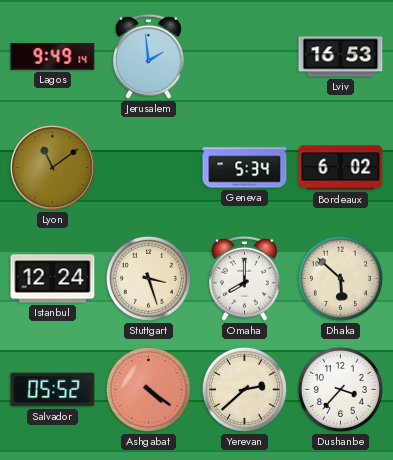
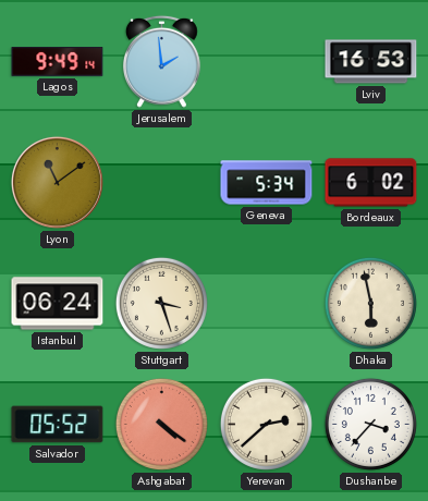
Istanbul: 12:24 -> 06:24 (58, 304)
Omaha: 8:00 -> none (244, 278)
Dhaka: 5:52 -> 5:58 (370, 303)
